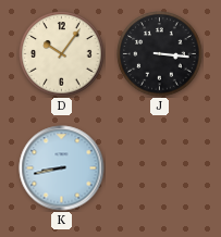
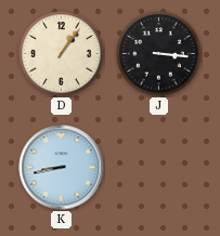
D: 10:06 -> 1:06 (62, 54)
